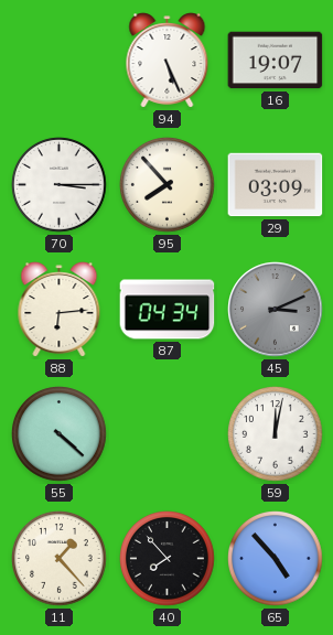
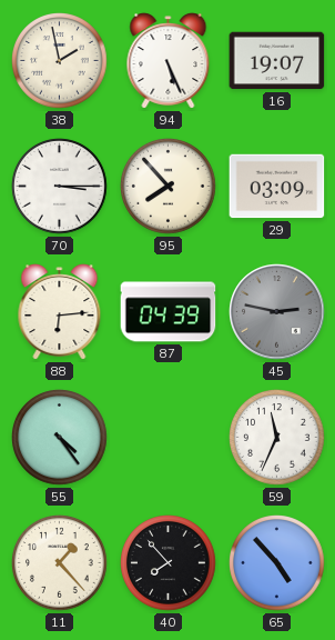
38: none -> 1:58 (60, 61)
87: 04:34 -> 04:39 (169, 312)
45: 3:11 -> 2:47 (277, 312)
55: 4:22 -> 4:24 (60, 438)
59: 12:02 -> 11:34 (277, 438)
